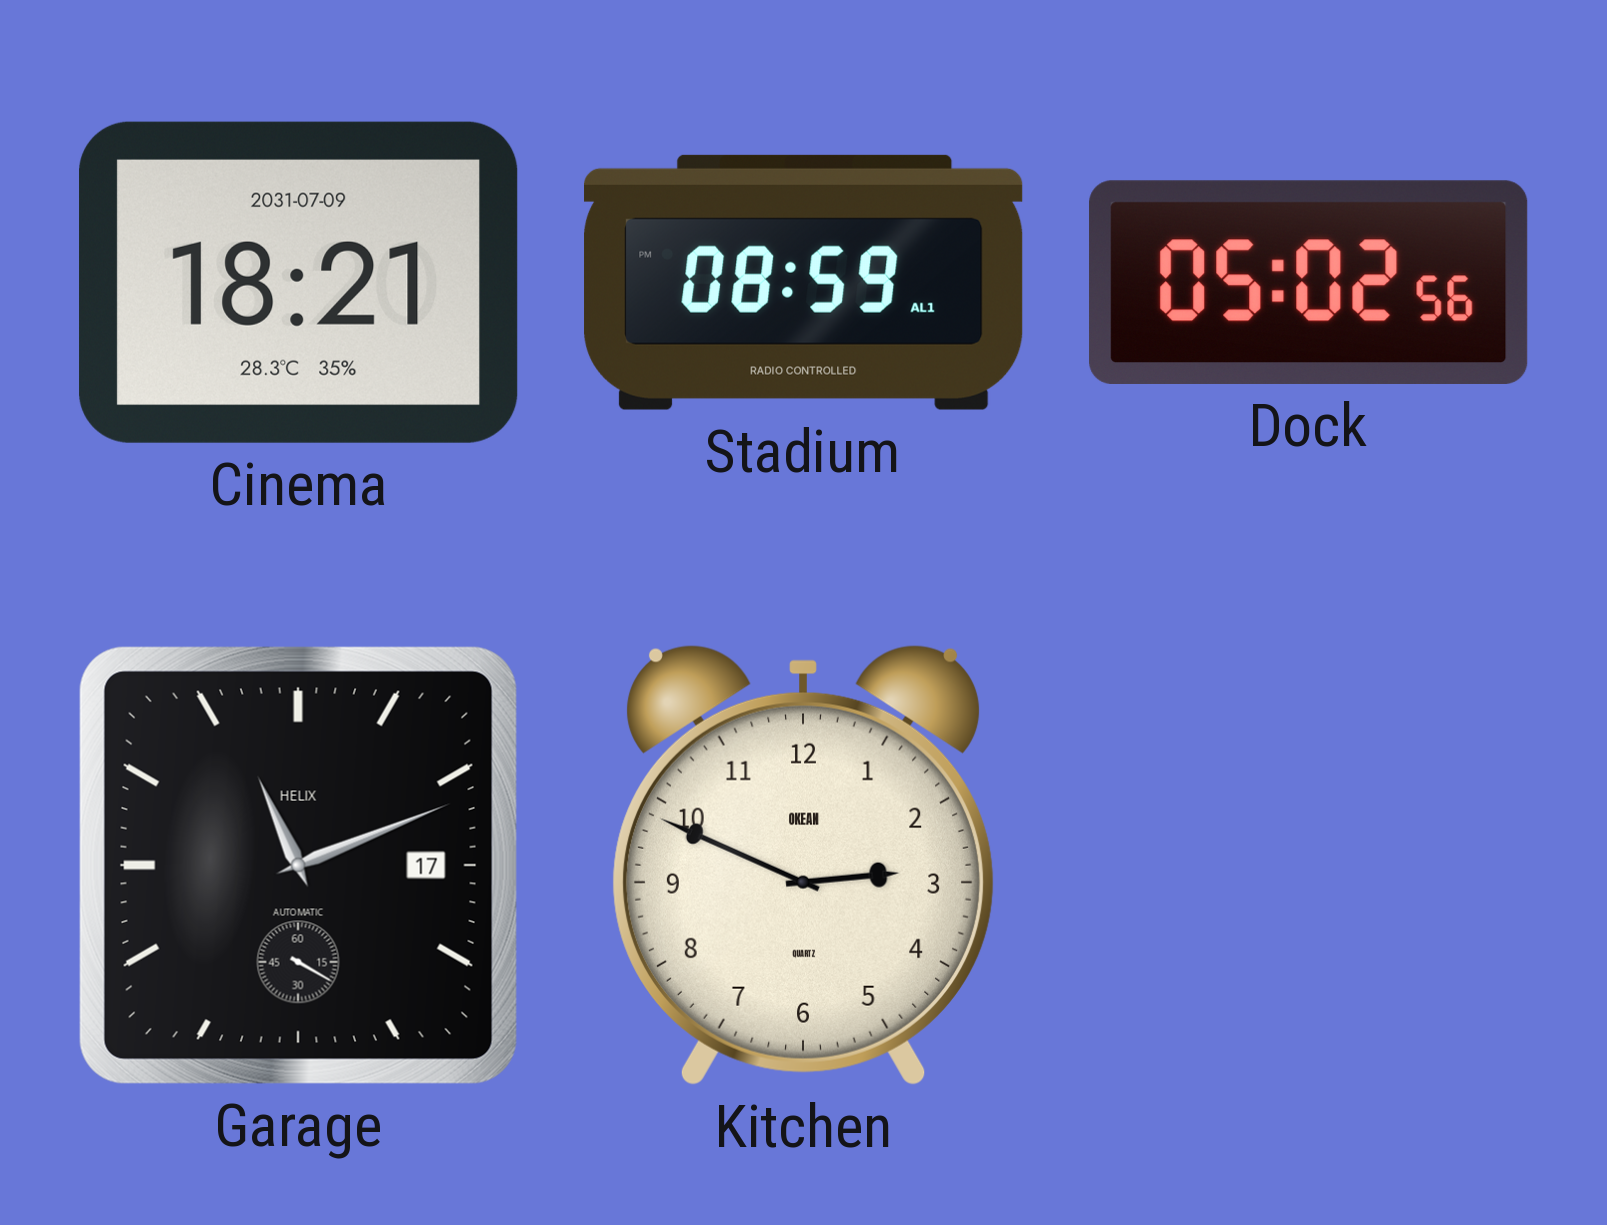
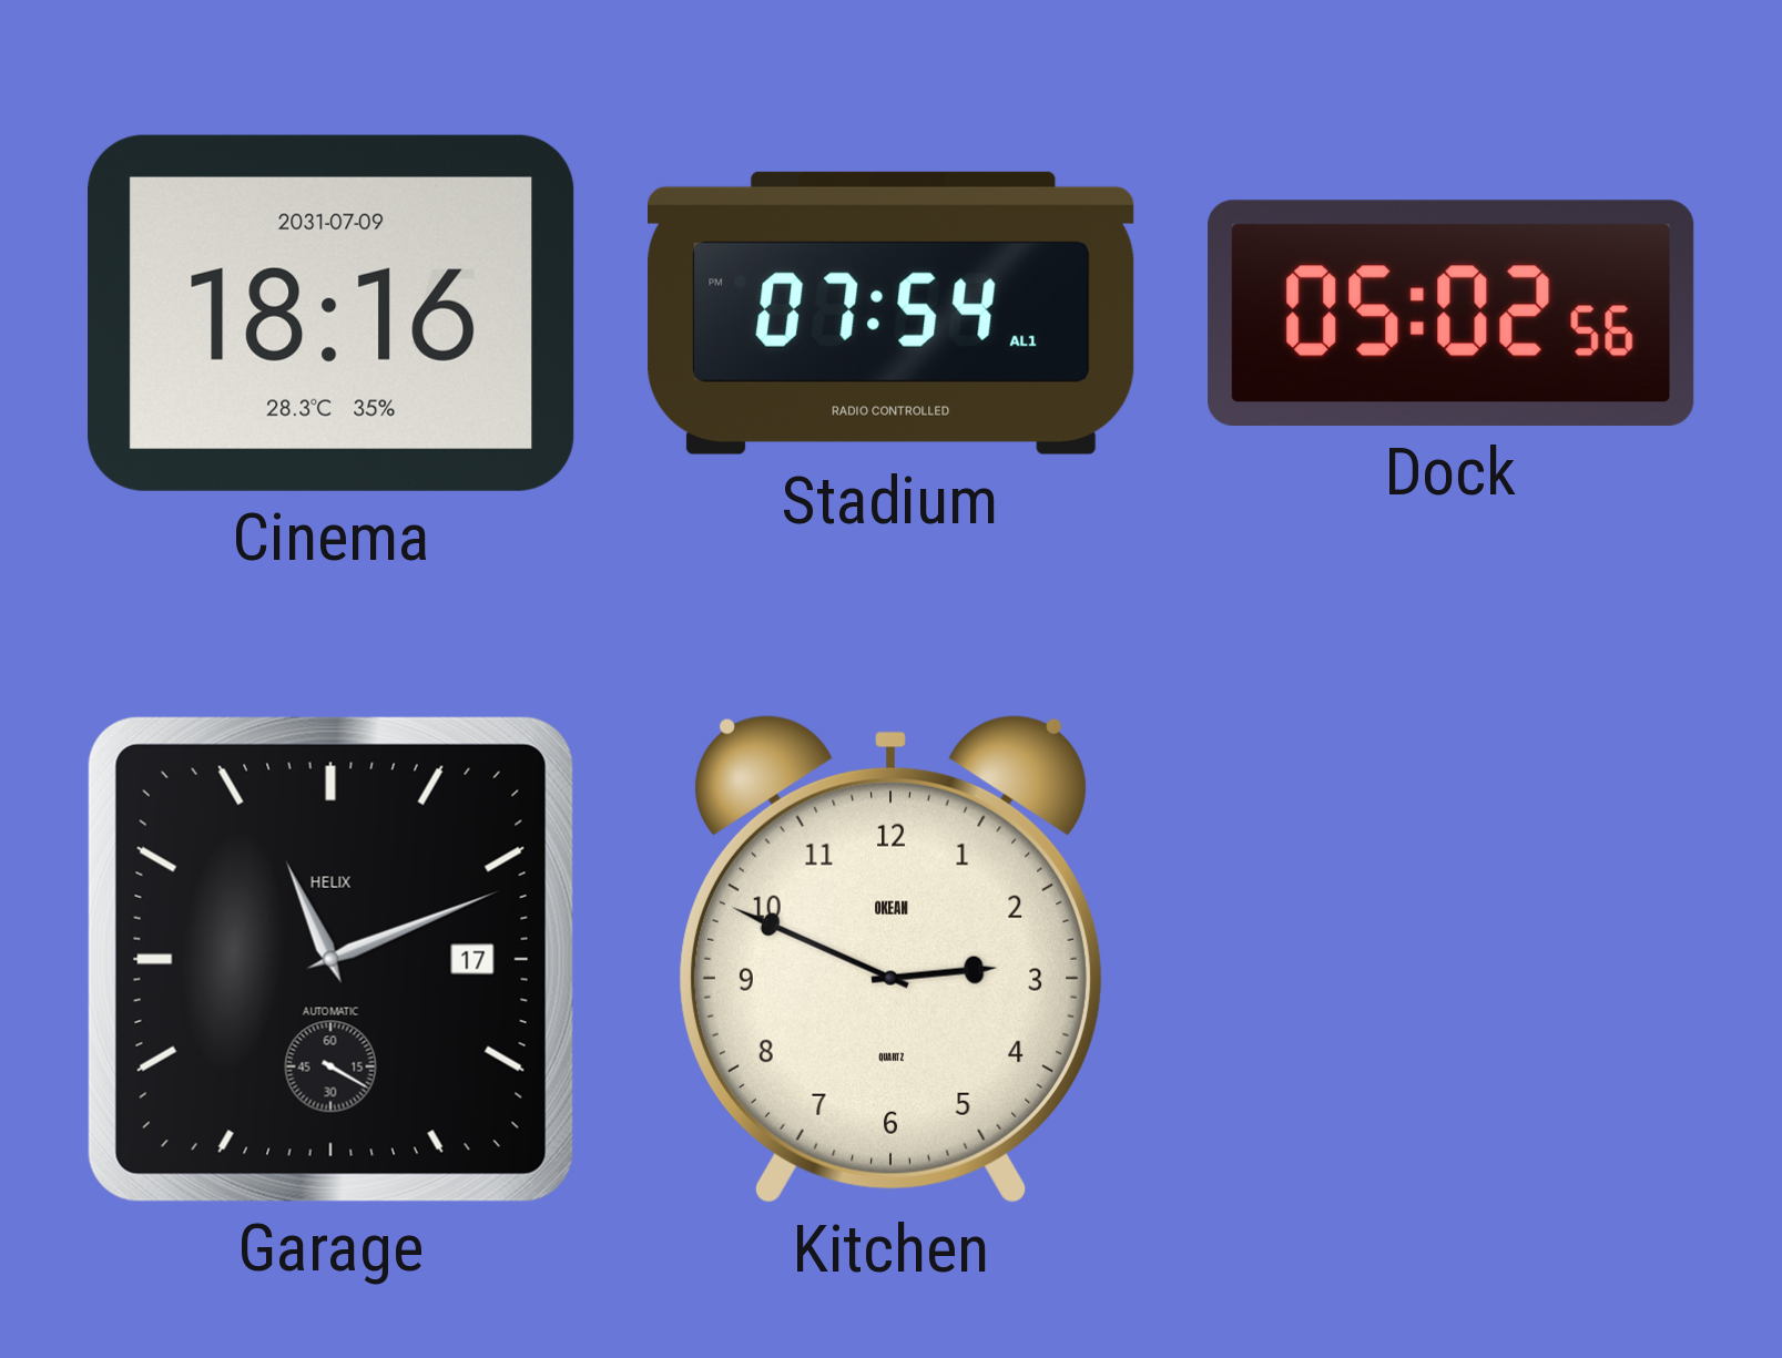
Cinema: 18:21 -> 18:16 (332, 313)
Stadium: 08:59 -> 07:54 (892, 313)
